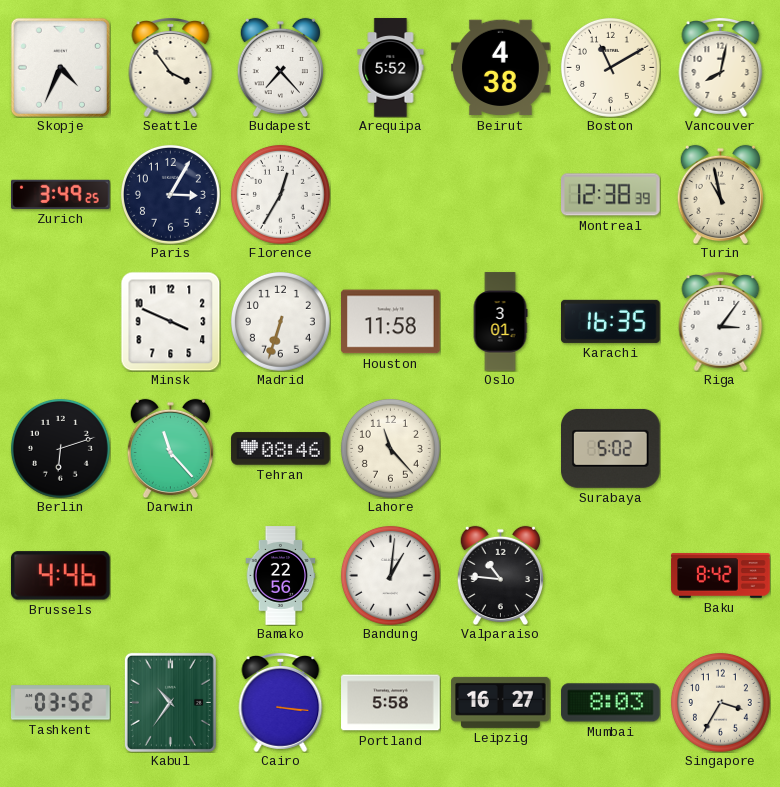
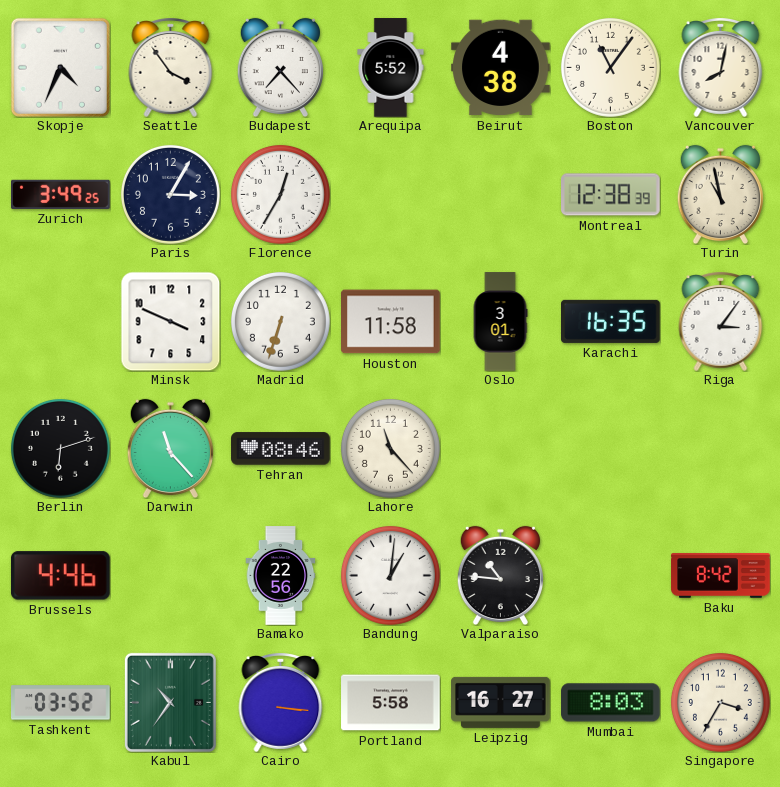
Boston: 11:10 -> 11:06 (610, 67)
Surabaya: 5:02 -> none (611, 448)
